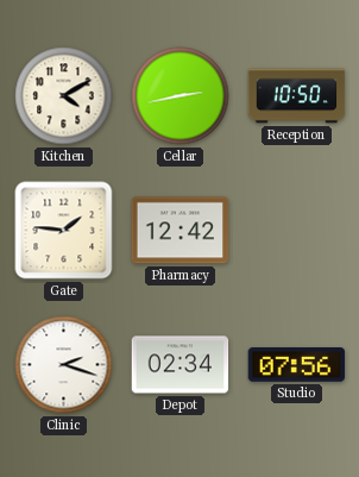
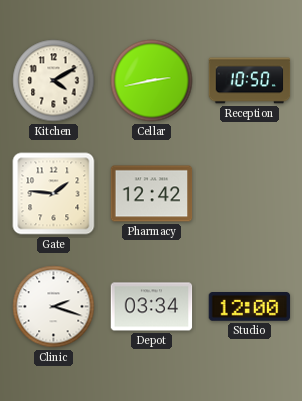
Depot: 02:34 -> 03:34 (152, 307)
Studio: 07:56 -> 12:00 (250, 307)
